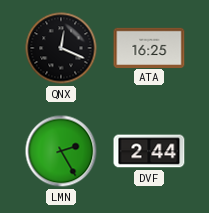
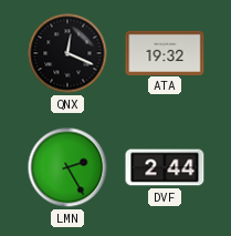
ATA: 16:25 -> 19:32 (165, 52)
